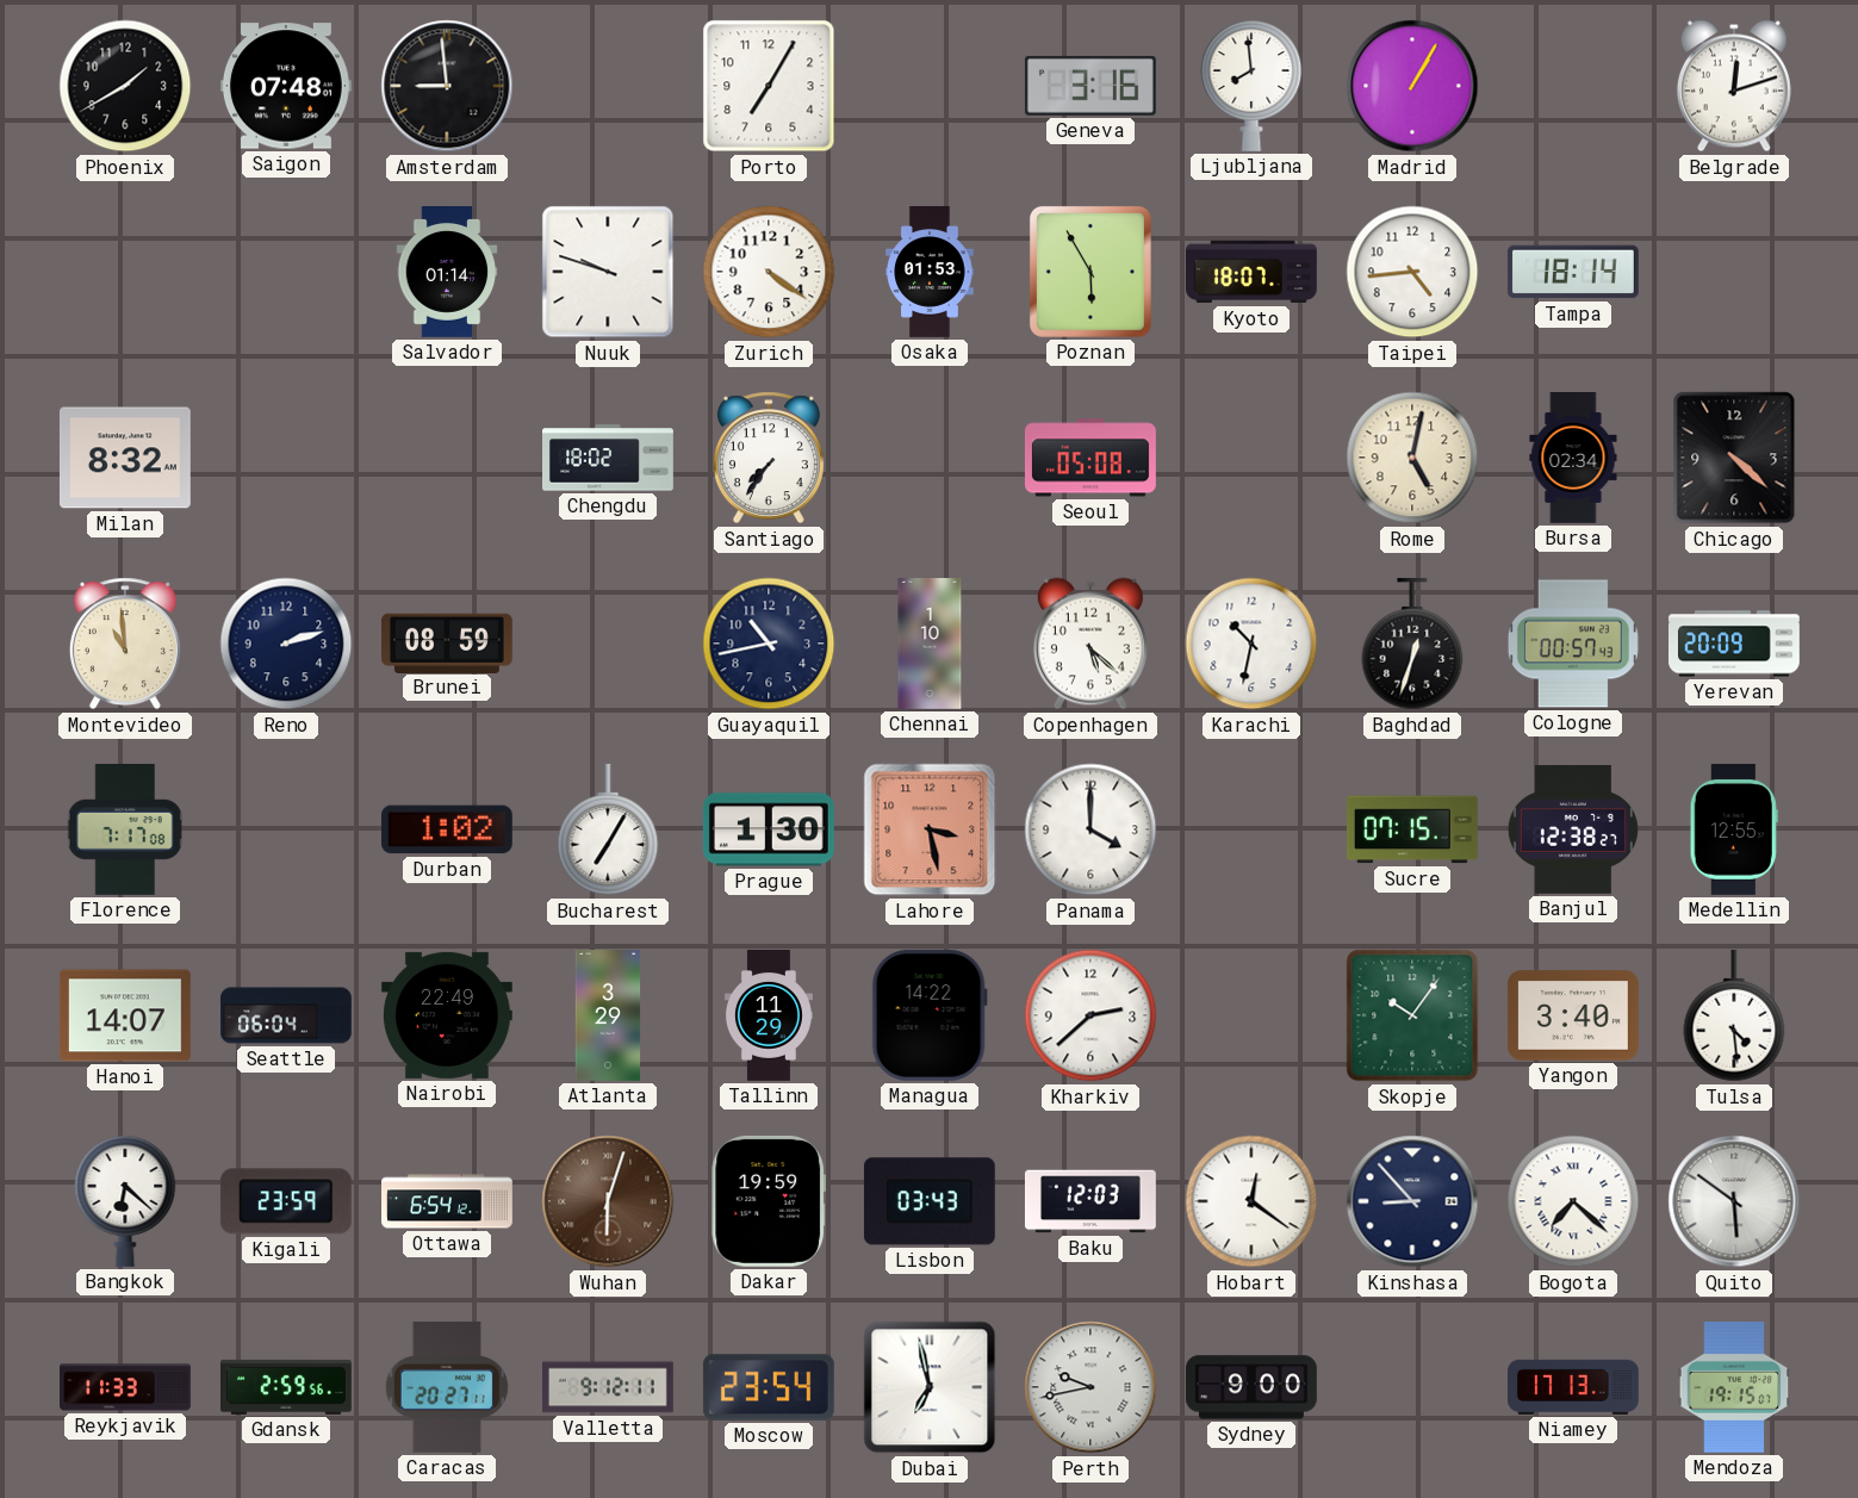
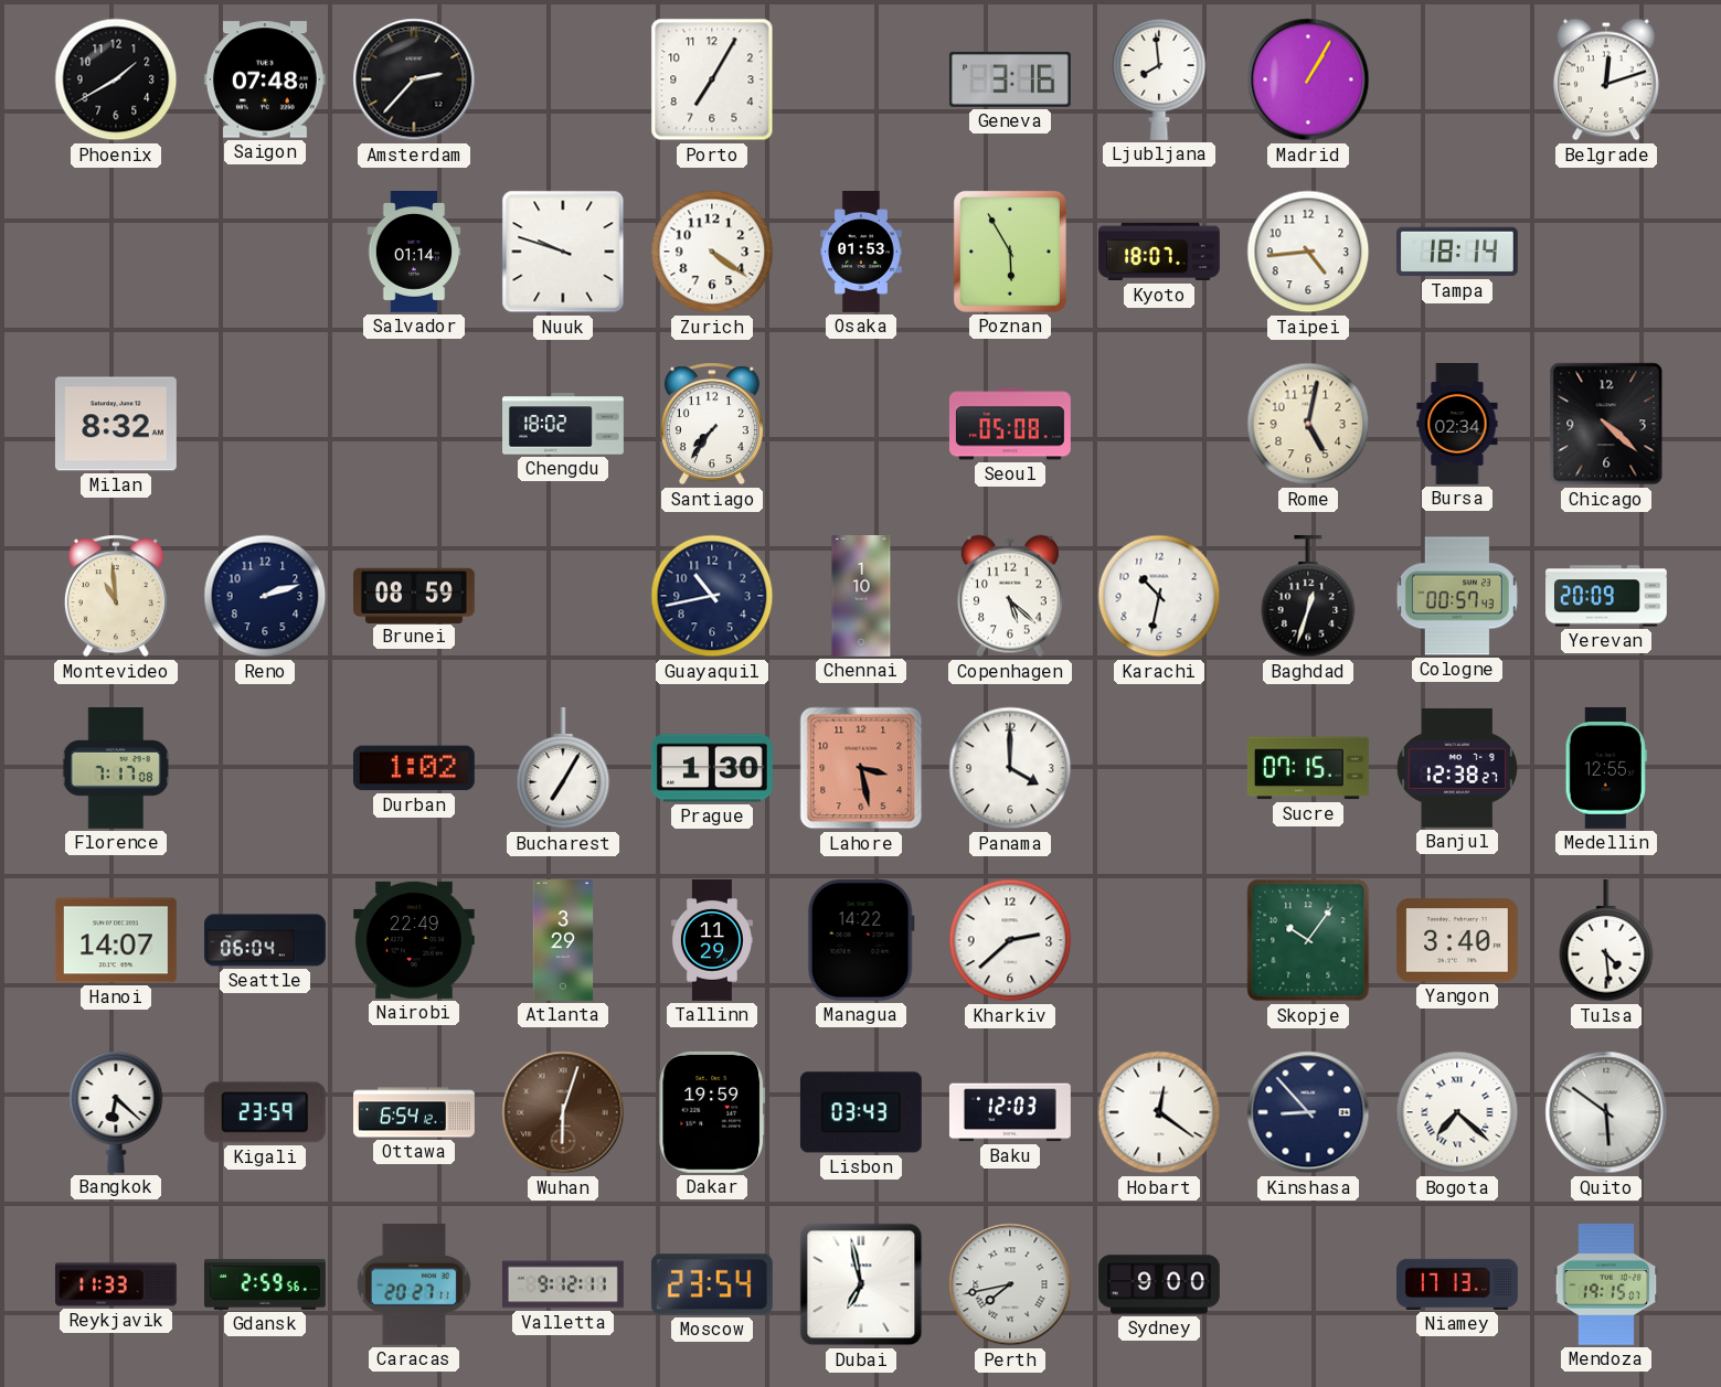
Amsterdam: 8:59 -> 2:37 (414, 79)
Perth: 9:43 -> 7:43 (1010, 1284)
